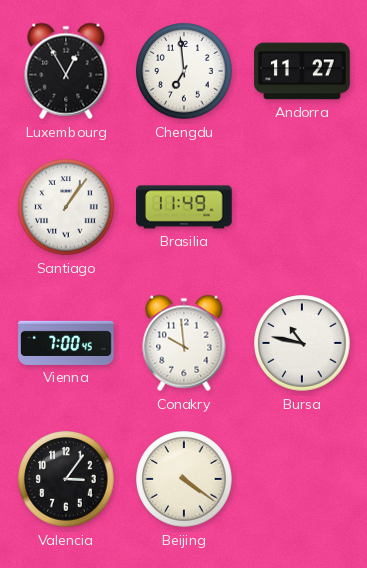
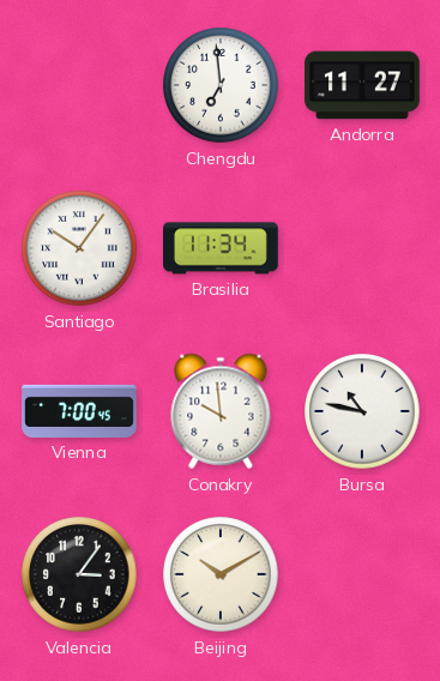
Luxembourg: 12:55 -> none (66, 71)
Santiago: 1:06 -> 10:06 (79, 248)
Brasilia: 11:49 -> 11:34 (221, 248)
Beijing: 4:21 -> 10:10 (221, 574)
